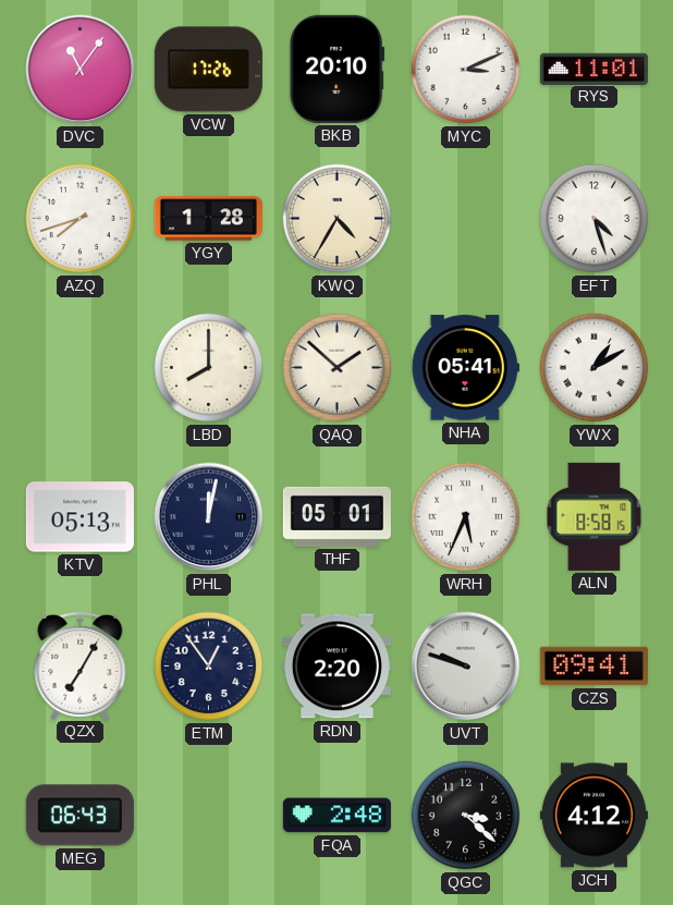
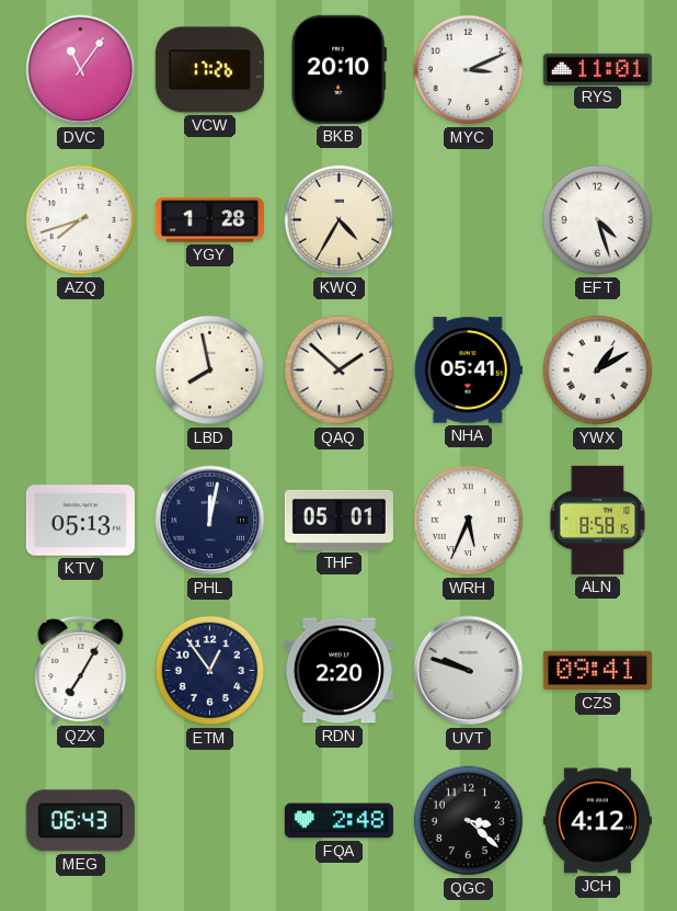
LBD: 8:00 -> 7:58 (210, 371)
